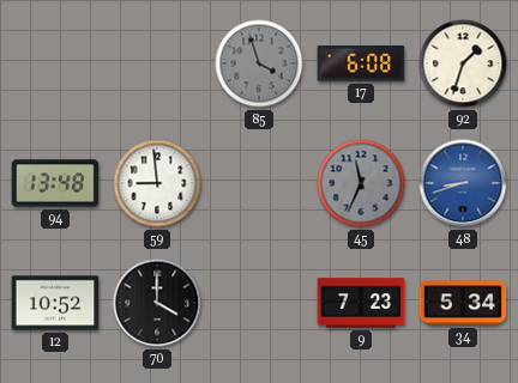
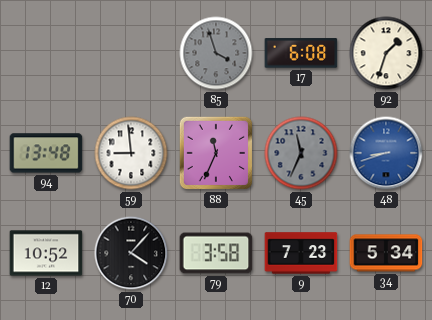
88: none -> 11:34 (216, 153)
70: 4:00 -> 4:07 (131, 253)
79: none -> 3:58 (216, 253)
